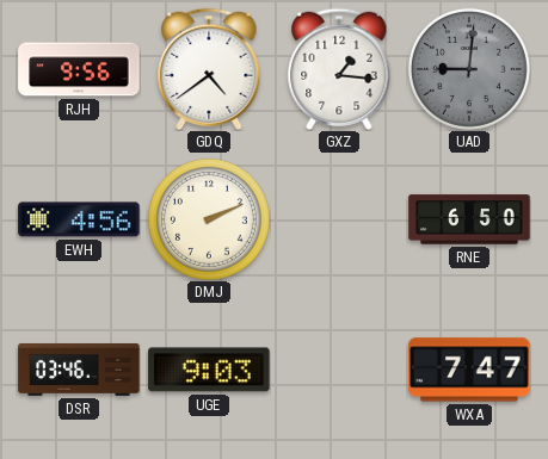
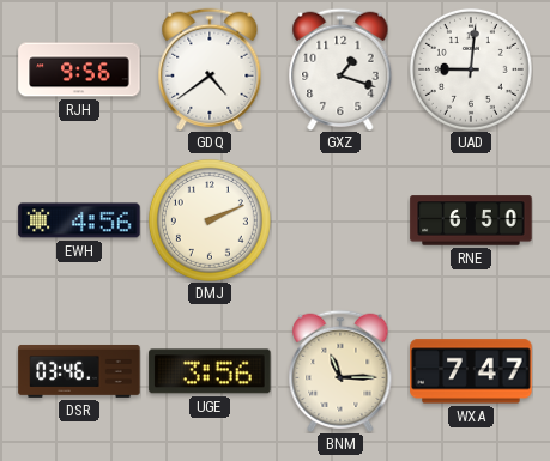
GXZ: 1:16 -> 1:18 (340, 68)
UAD dial: grey -> white (471, 69)
UGE: 9:03 -> 3:56 (210, 371)
BNM: none -> 11:15 (340, 370)
